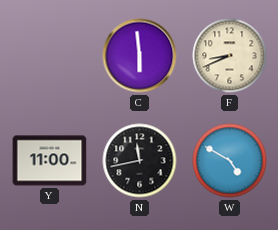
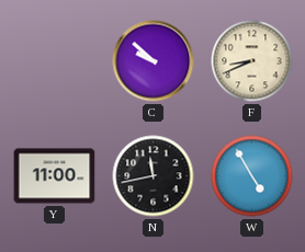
C: 5:59 -> 9:52 (154, 61)
W: 4:50 -> 4:55 (252, 176)
